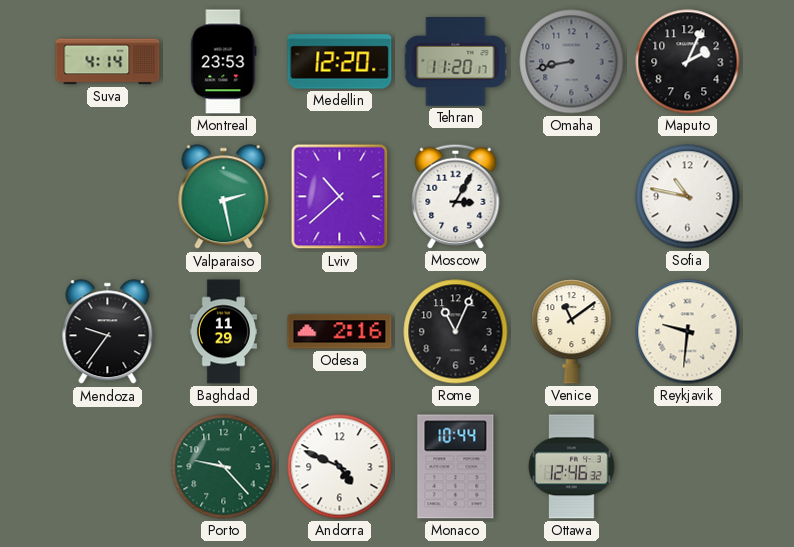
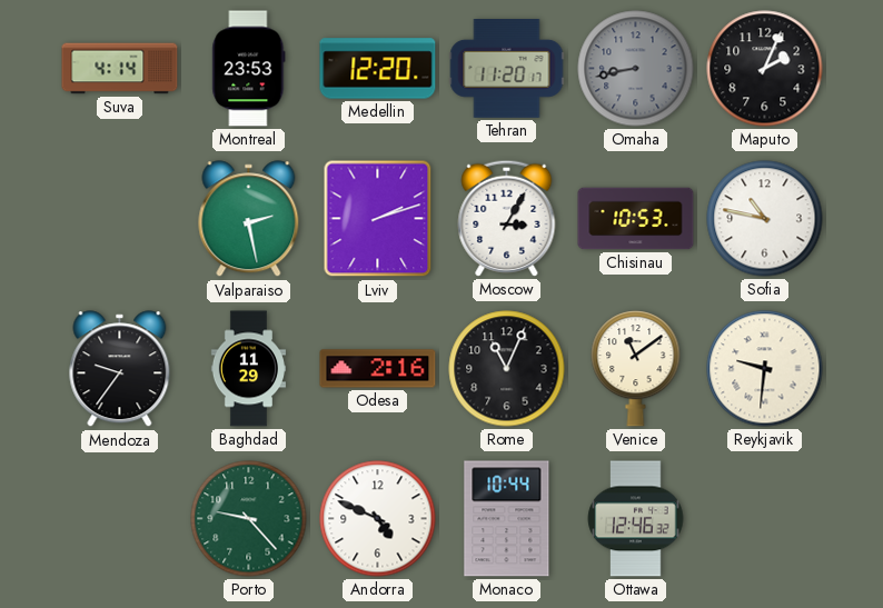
Lviv: 10:38 -> 2:12 (378, 219)
Chisinau: none -> 10:53 (636, 219)
